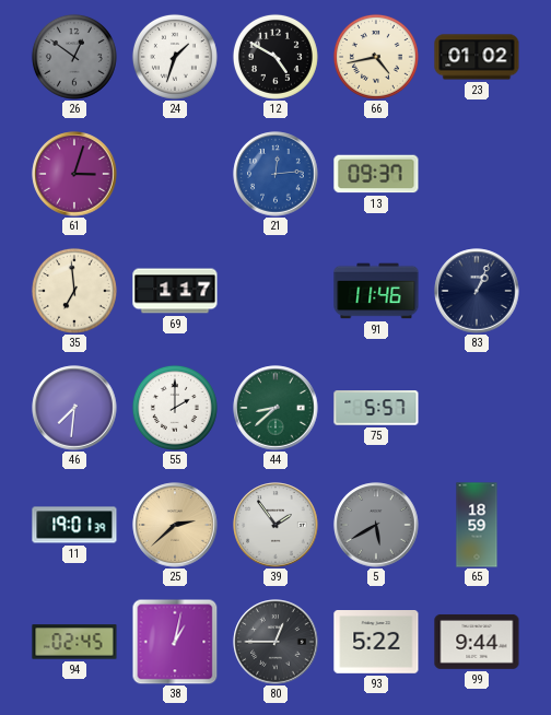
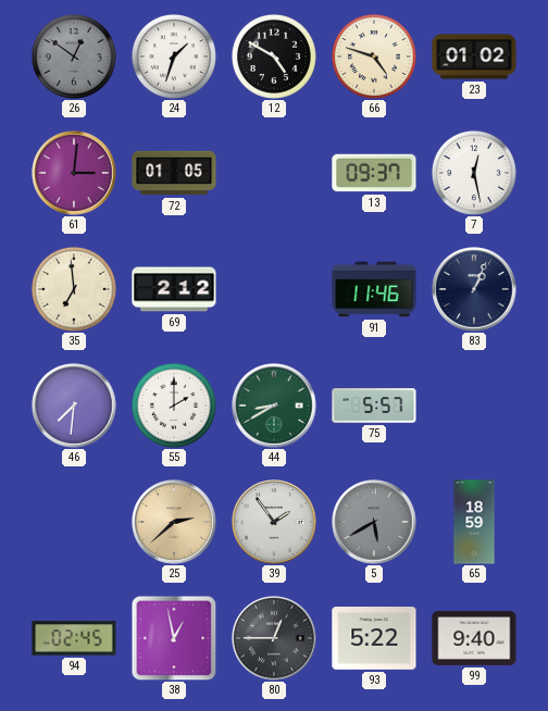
66: 4:43 -> 4:48 (374, 57)
61: 3:03 -> 3:01 (74, 173)
72: none -> 01:05 (174, 173)
21: 12:14 -> none (275, 174)
7: none -> 12:28 (474, 173)
69: 1:17 -> 2:12 (174, 289)
44: 8:38 -> 8:40 (274, 406)
11: 19:01 -> none (74, 525)
38: 1:02 -> 12:58 (174, 638)
99: 9:44 -> 9:40 (474, 638)
